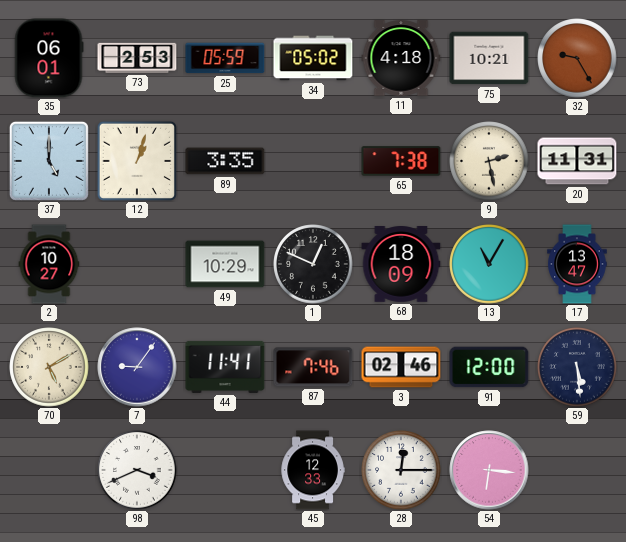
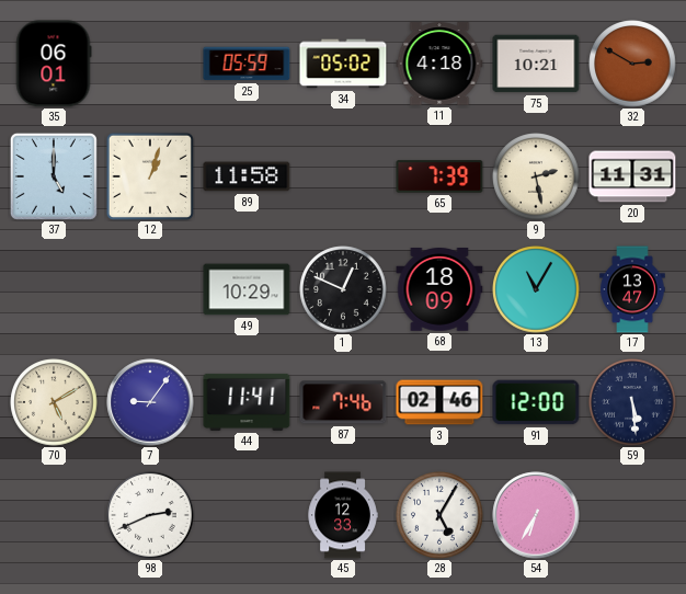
73: 2:53 -> none (137, 58)
32: 9:25 -> 2:50 (632, 64)
89: 3:35 -> 11:58 (247, 176)
65: 7:38 -> 7:39 (439, 176)
2: 10:27 -> none (49, 264)
98: 3:41 -> 2:41 (150, 515)
28: 12:15 -> 5:05 (439, 515)
54: 6:16 -> 6:35 (536, 515)
